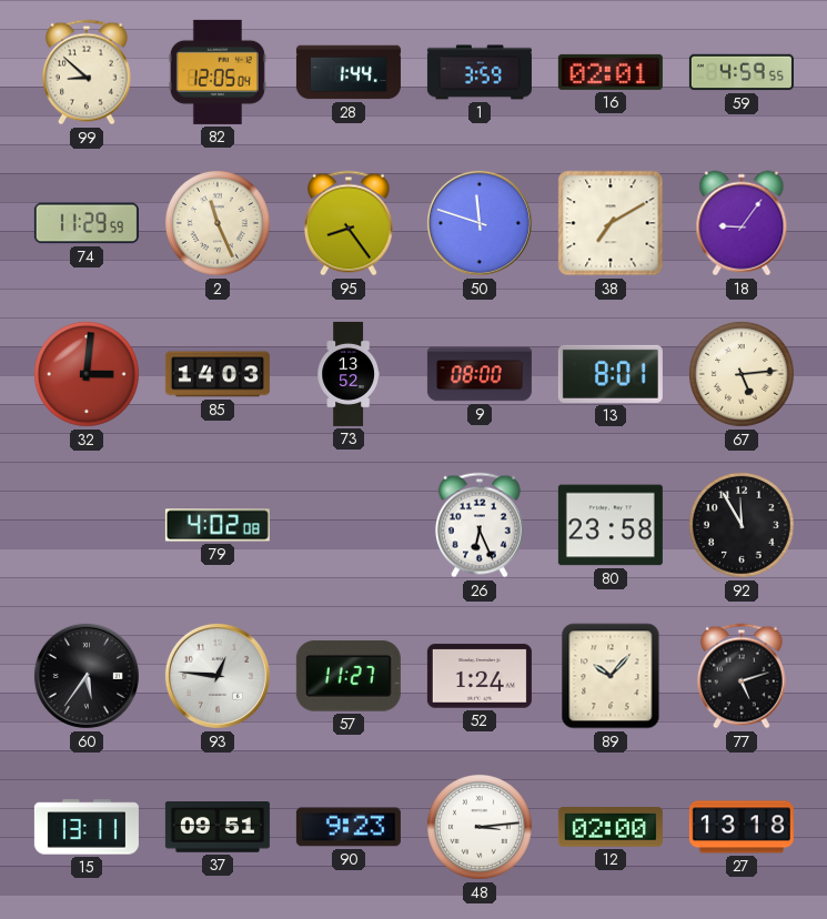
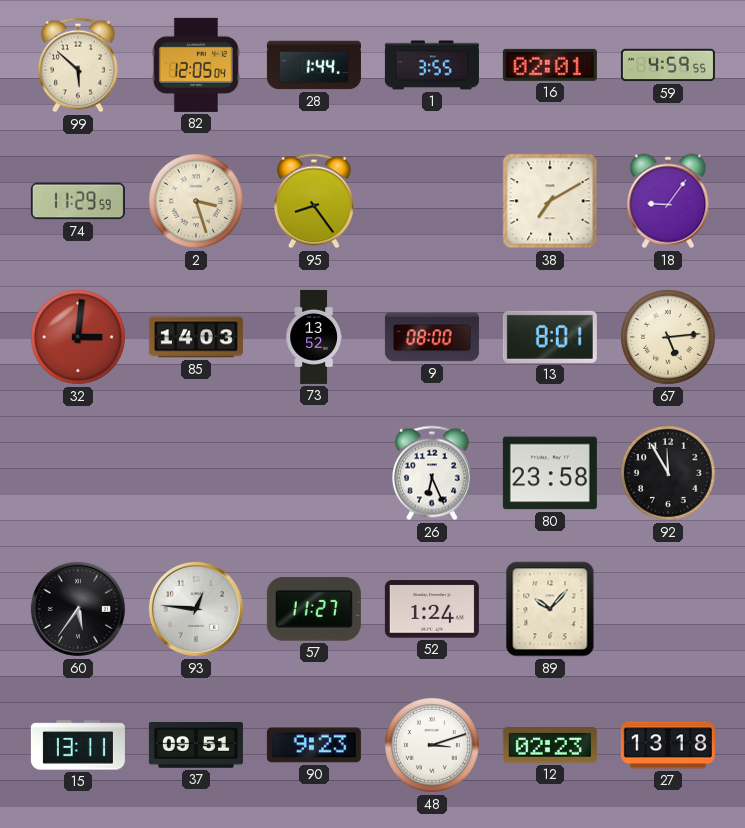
99: 8:52 -> 5:52 (78, 65)
1: 3:59 -> 3:55 (432, 65)
2: 11:26 -> 3:27 (196, 201)
50: 11:48 -> none (480, 223)
79: 4:02 -> none (218, 525)
77: 5:12 -> none (742, 676)
48: 3:14 -> 3:12 (432, 745)
12: 02:00 -> 02:23 (550, 746)
